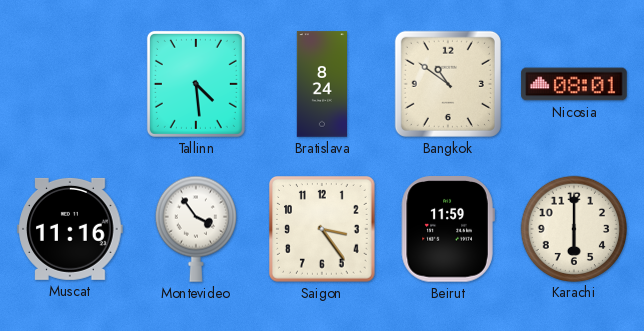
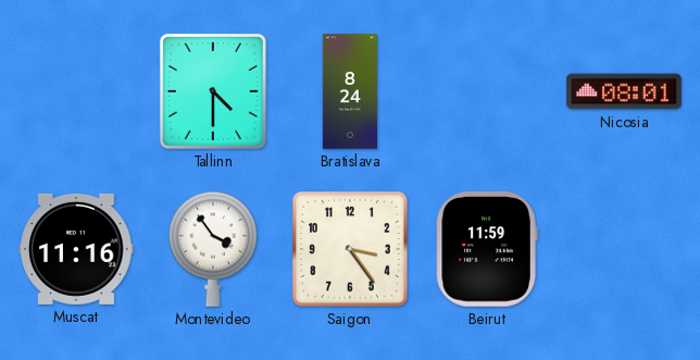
Tallinn: 4:29 -> 4:30 (213, 91)
Bangkok: 10:51 -> none (448, 84)
Karachi: 6:00 -> none (573, 228)
